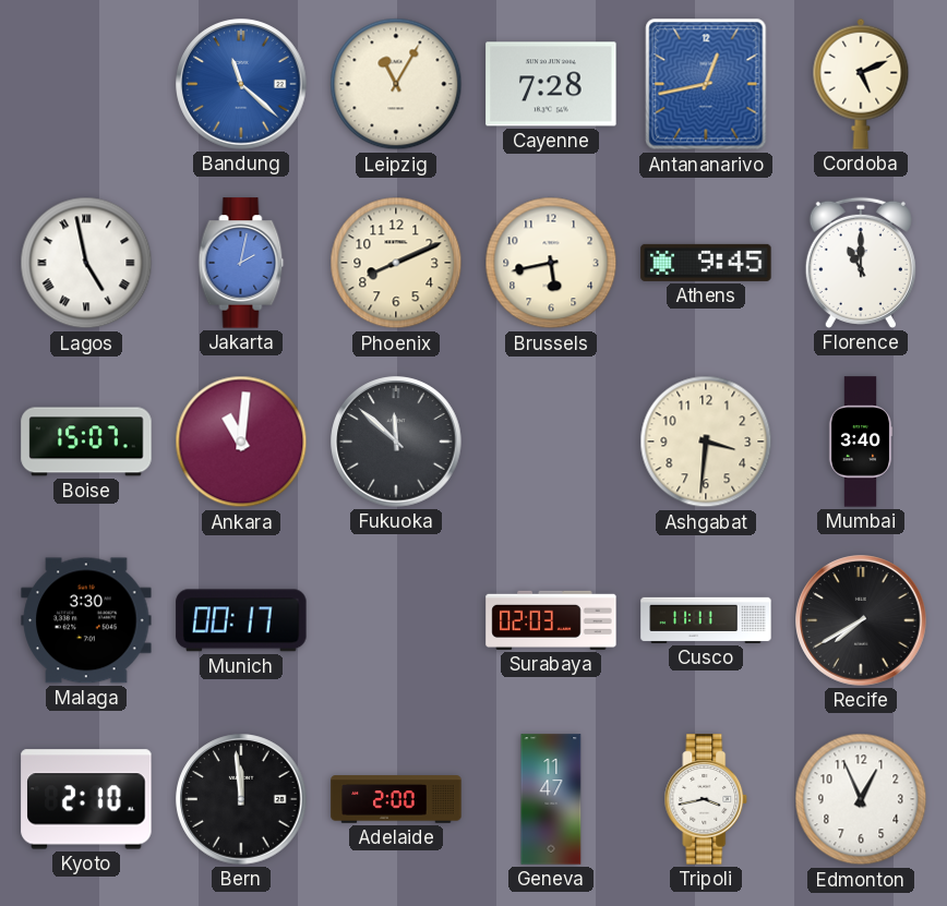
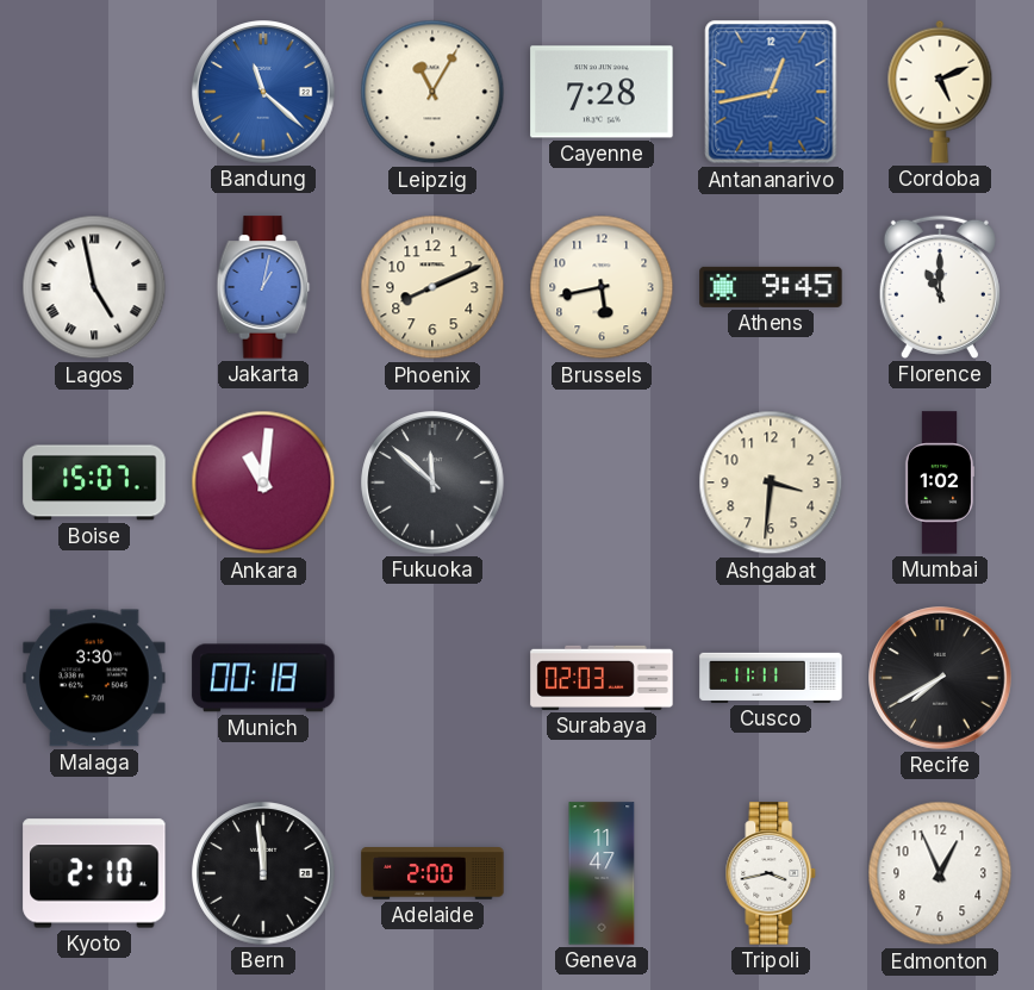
Jakarta: 2:02 -> 1:02 (263, 287)
Mumbai: 3:40 -> 1:02 (940, 482)
Munich: 00:17 -> 00:18 (263, 678)
